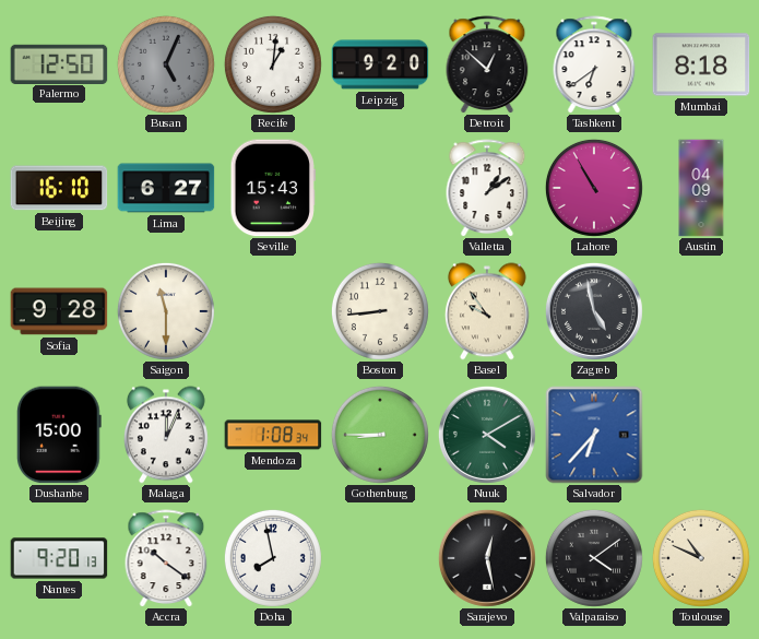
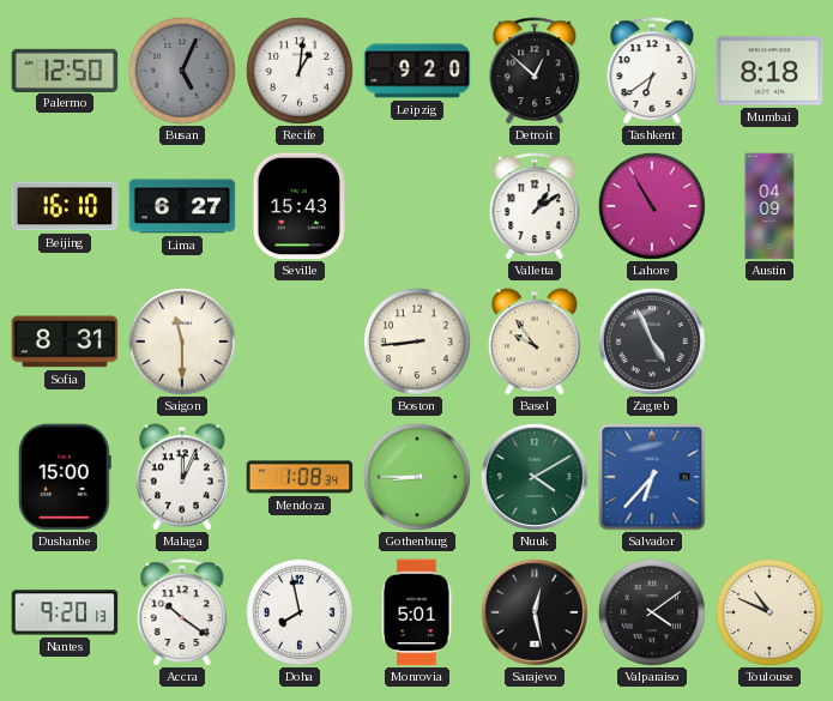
Sofia: 9:28 -> 8:31 (65, 342)
Zagreb: 4:58 -> 4:56 (652, 342)
Monrovia: none -> 5:01 (417, 612)
